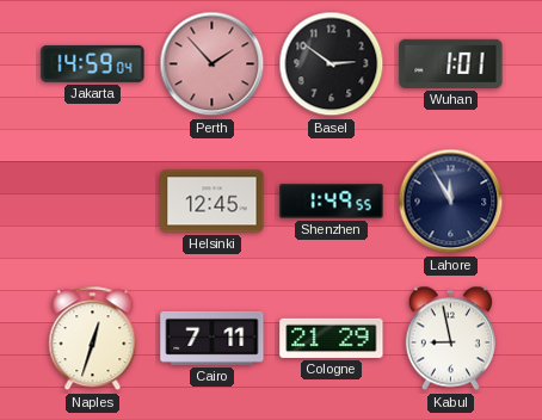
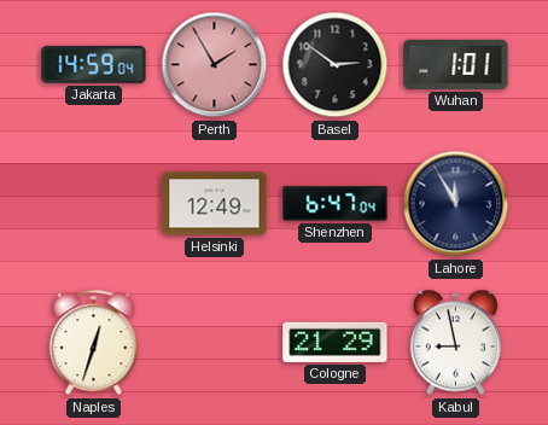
Perth: 1:53 -> 1:55 (215, 65)
Helsinki: 12:45 -> 12:49 (215, 204)
Shenzhen: 1:49 -> 6:47 (336, 204)
Cairo: 7:11 -> none (213, 338)
